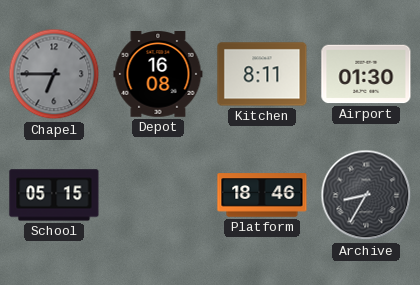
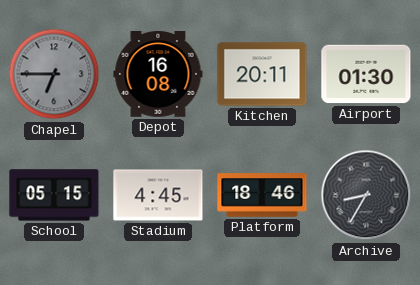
Kitchen: 8:11 -> 20:11 (262, 74)
Stadium: none -> 4:45 (158, 195)
